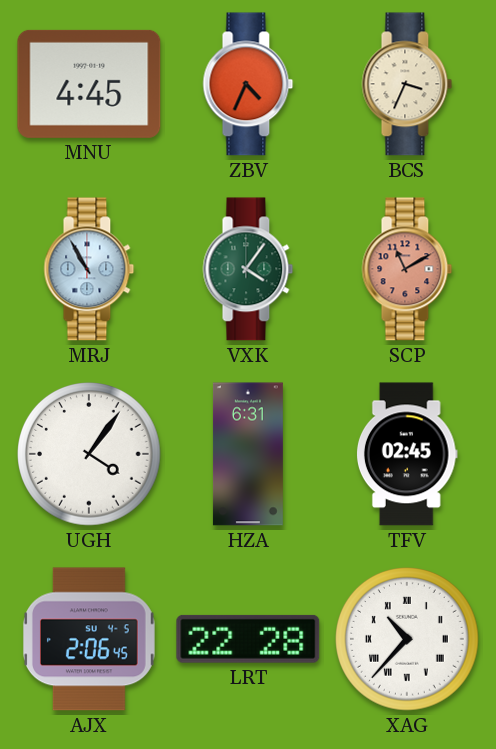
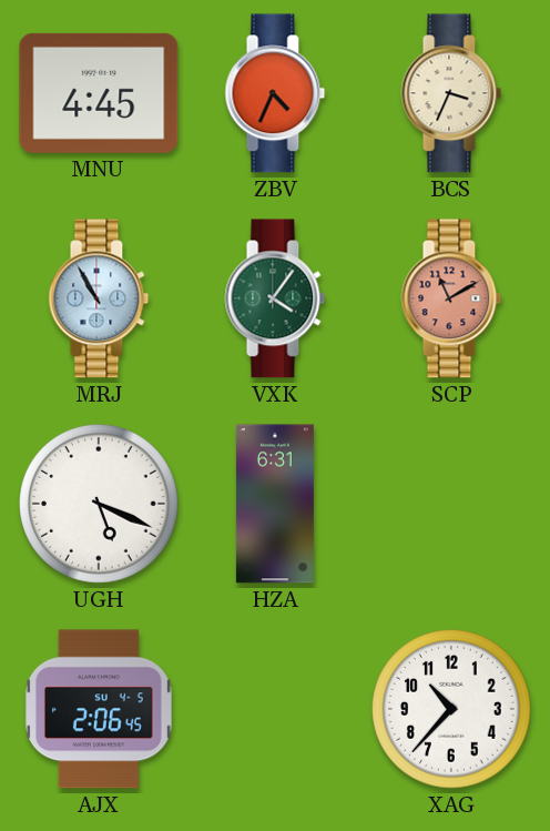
UGH: 4:06 -> 5:19 (100, 505)
TFV: 02:45 -> none (407, 454)
LRT: 22:28 -> none (248, 639)
XAG numerals: Roman -> Arabic (452, 710)
